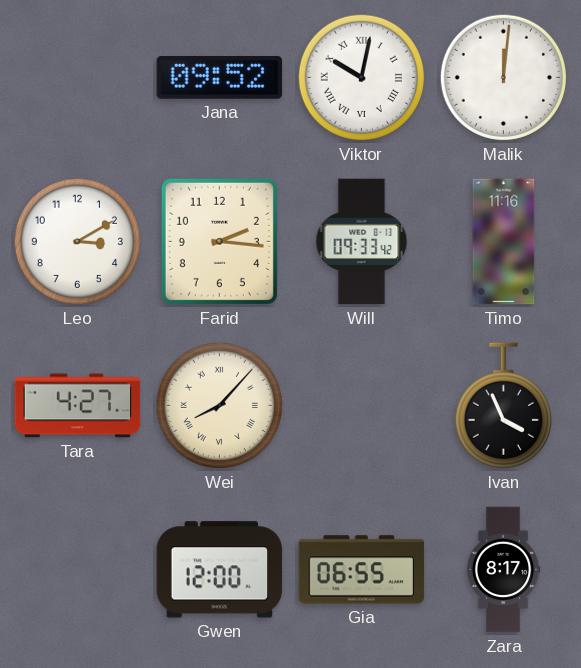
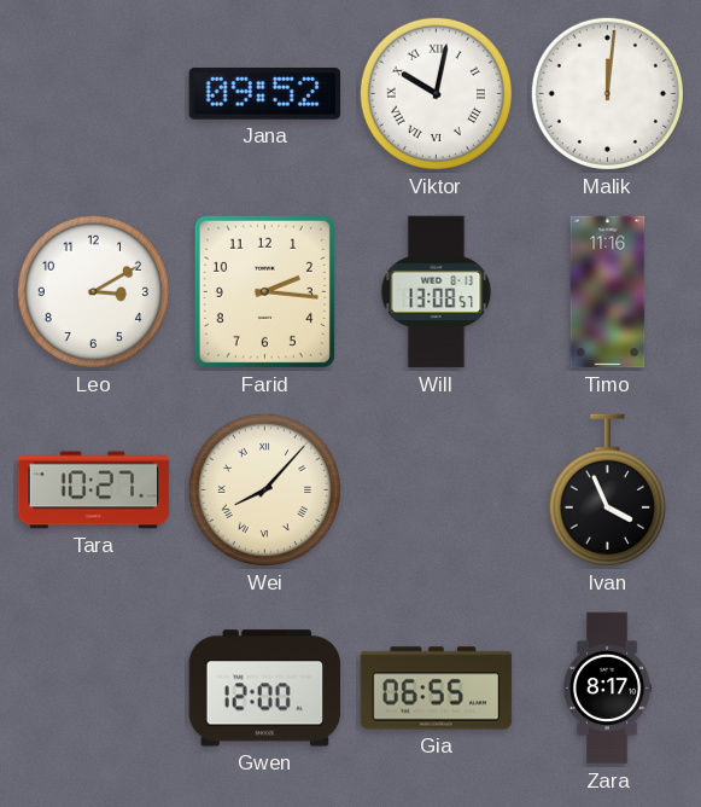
Will: 09:33 -> 13:08 (437, 292)
Tara: 4:27 -> 10:27 (94, 490)
